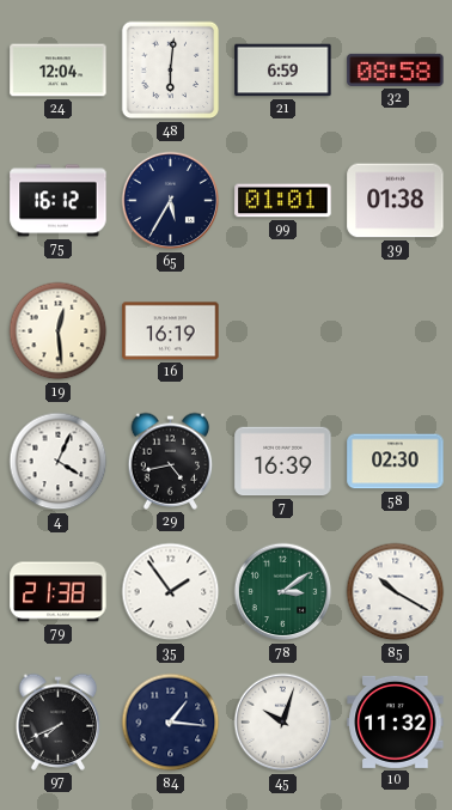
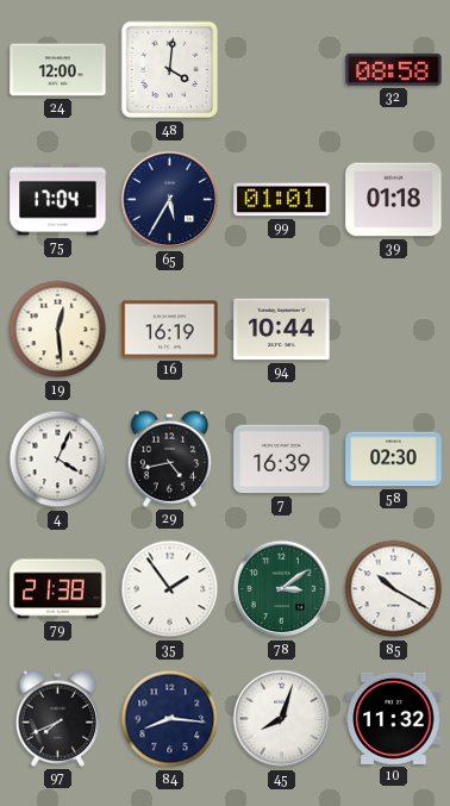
24: 12:04 -> 12:00 (58, 70)
48: 6:01 -> 4:01 (170, 70)
21: 6:59 -> none (283, 71)
75: 16:12 -> 17:04 (58, 200)
39: 01:38 -> 01:18 (394, 200)
94: none -> 10:44 (282, 330)
84: 1:16 -> 8:16 (170, 719)
45: 10:03 -> 8:03 (282, 719)
